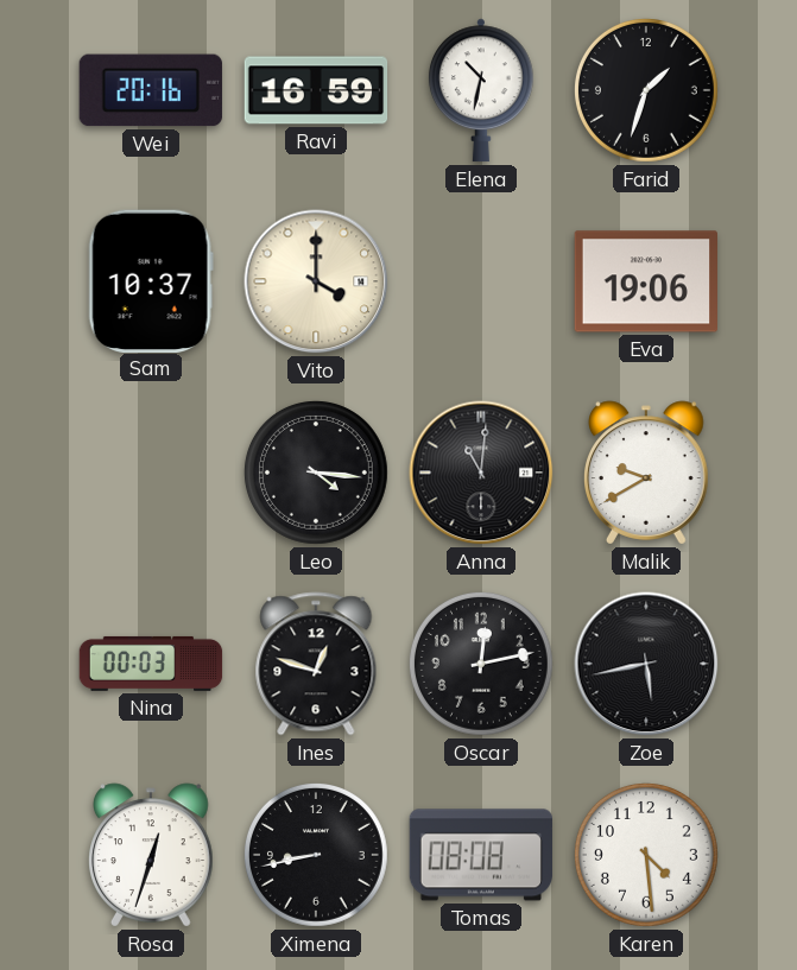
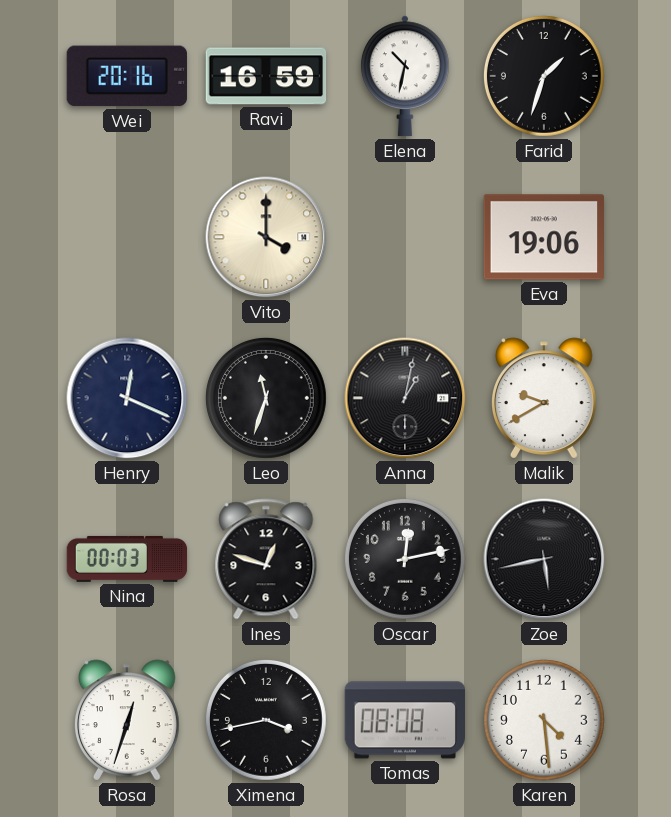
Sam: 10:37 -> none (151, 280)
Henry: none -> 12:19 (127, 398)
Leo: 4:16 -> 11:33 (266, 398)
Anna: 11:01 -> 1:02 (405, 398)
Ximena: 8:43 -> 3:43 (266, 720)
